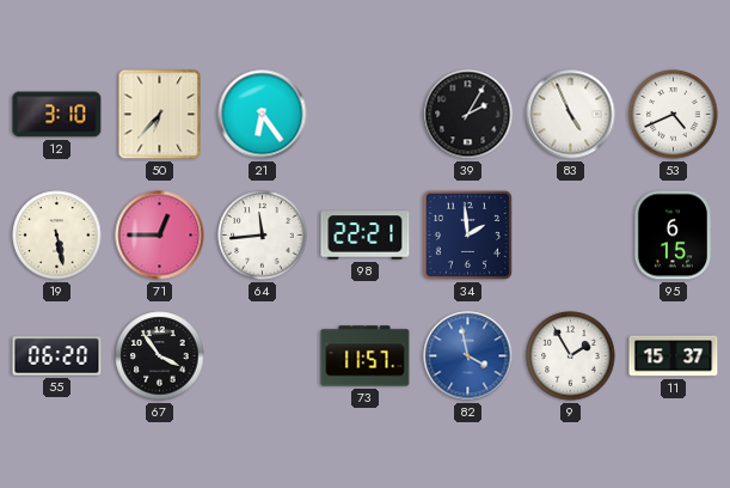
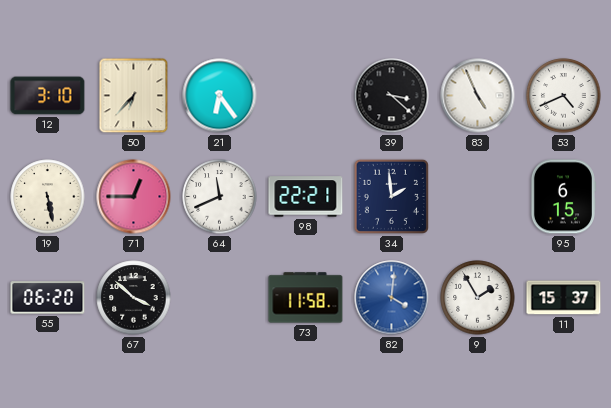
39: 2:05 -> 3:22 (392, 96)
64: 11:44 -> 11:41 (220, 197)
67: 3:54 -> 3:52 (134, 298)
73: 11:57 -> 11:58 (306, 298)
82: 3:58 -> 4:01 (392, 298)
